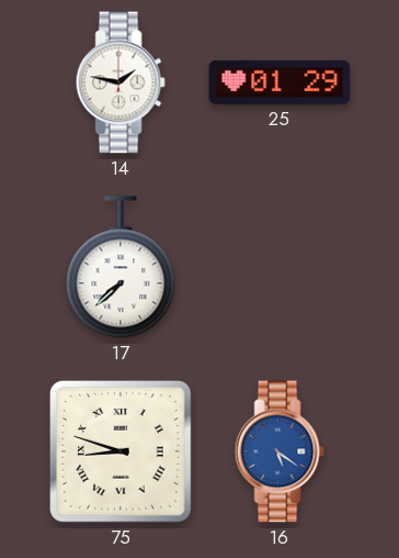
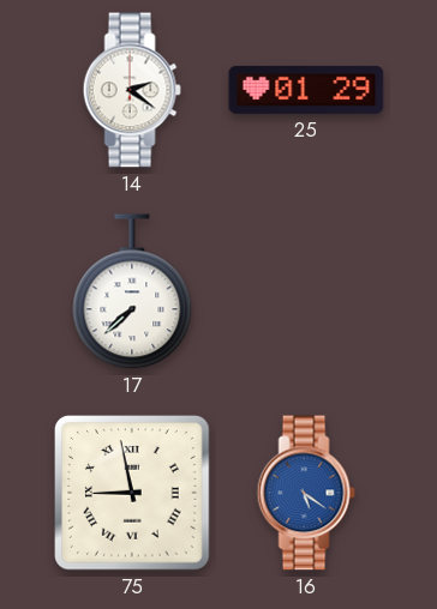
14: 1:47 -> 2:21 (132, 90)
75: 8:48 -> 8:58 (133, 494)
